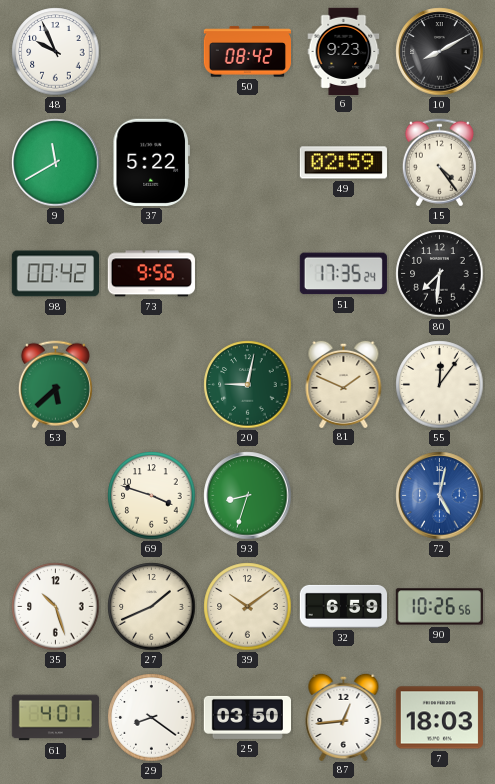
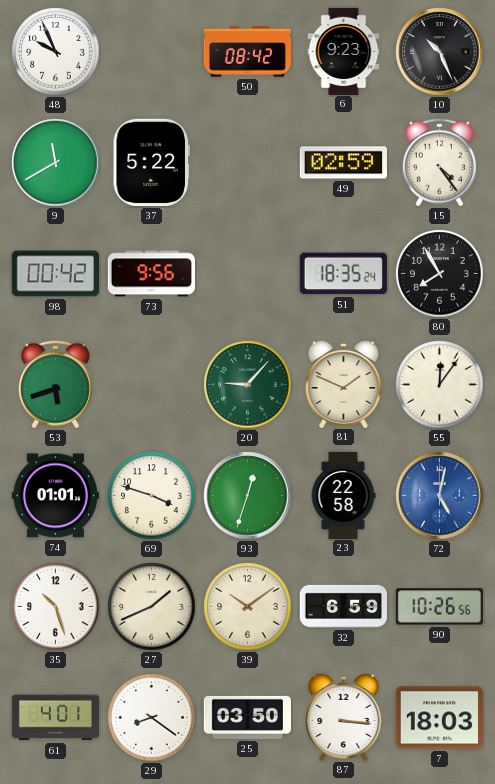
10: 8:10 -> 10:26 (440, 52)
51: 17:35 -> 18:35 (343, 274)
80: 7:31 -> 7:55 (440, 274)
53: 5:38 -> 5:42 (55, 385)
20: 9:02 -> 9:07 (248, 385)
74: none -> 01:01 (55, 496)
93: 8:33 -> 12:33 (248, 496)
23: none -> 22:58 (343, 495)
87: 12:44 -> 3:16 (344, 716)
